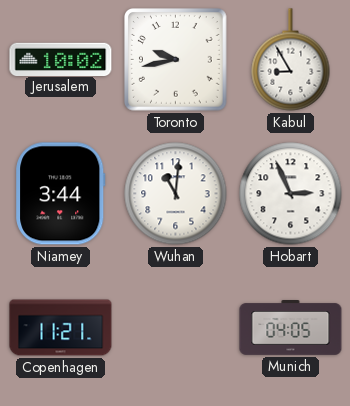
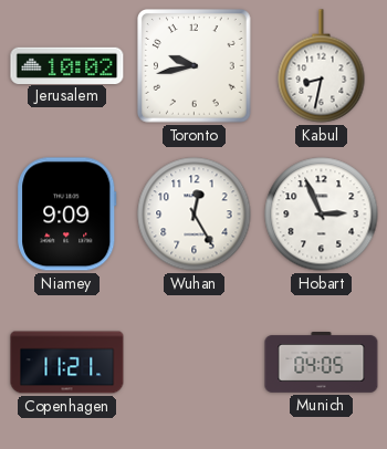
Kabul: 8:55 -> 8:32 (322, 66)
Niamey: 3:44 -> 9:09 (67, 215)
Wuhan: 11:01 -> 12:25 (195, 215)
